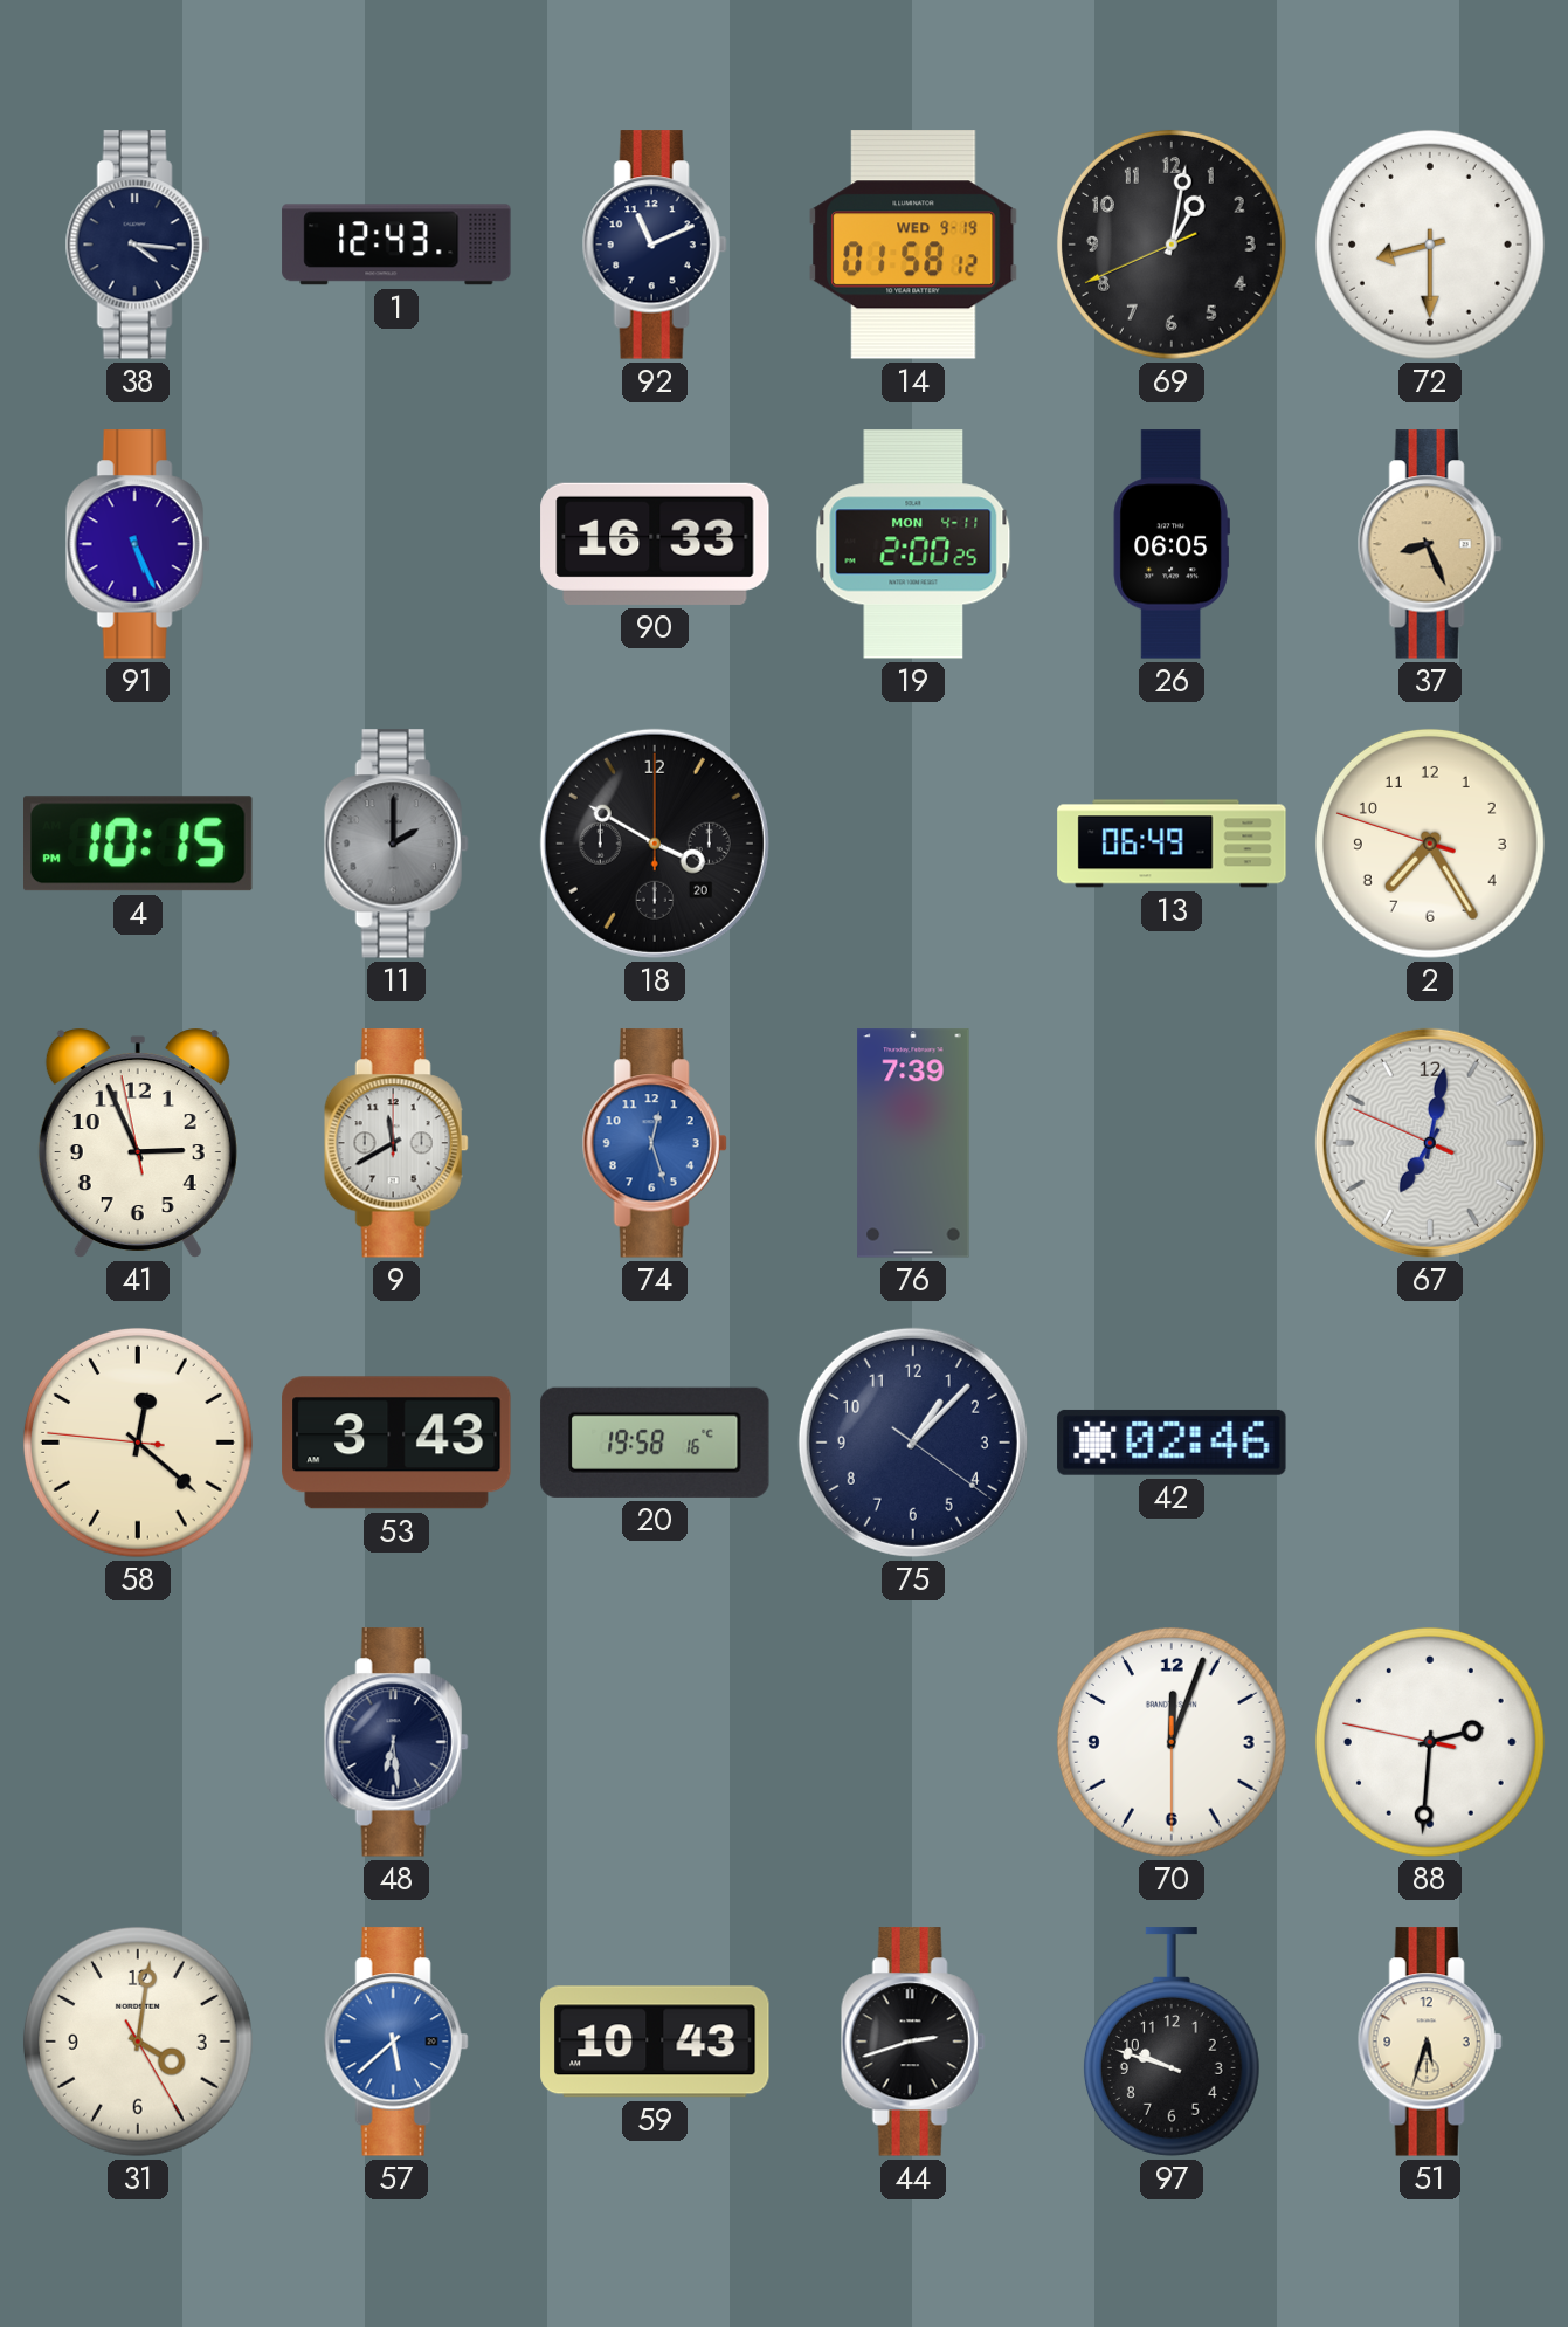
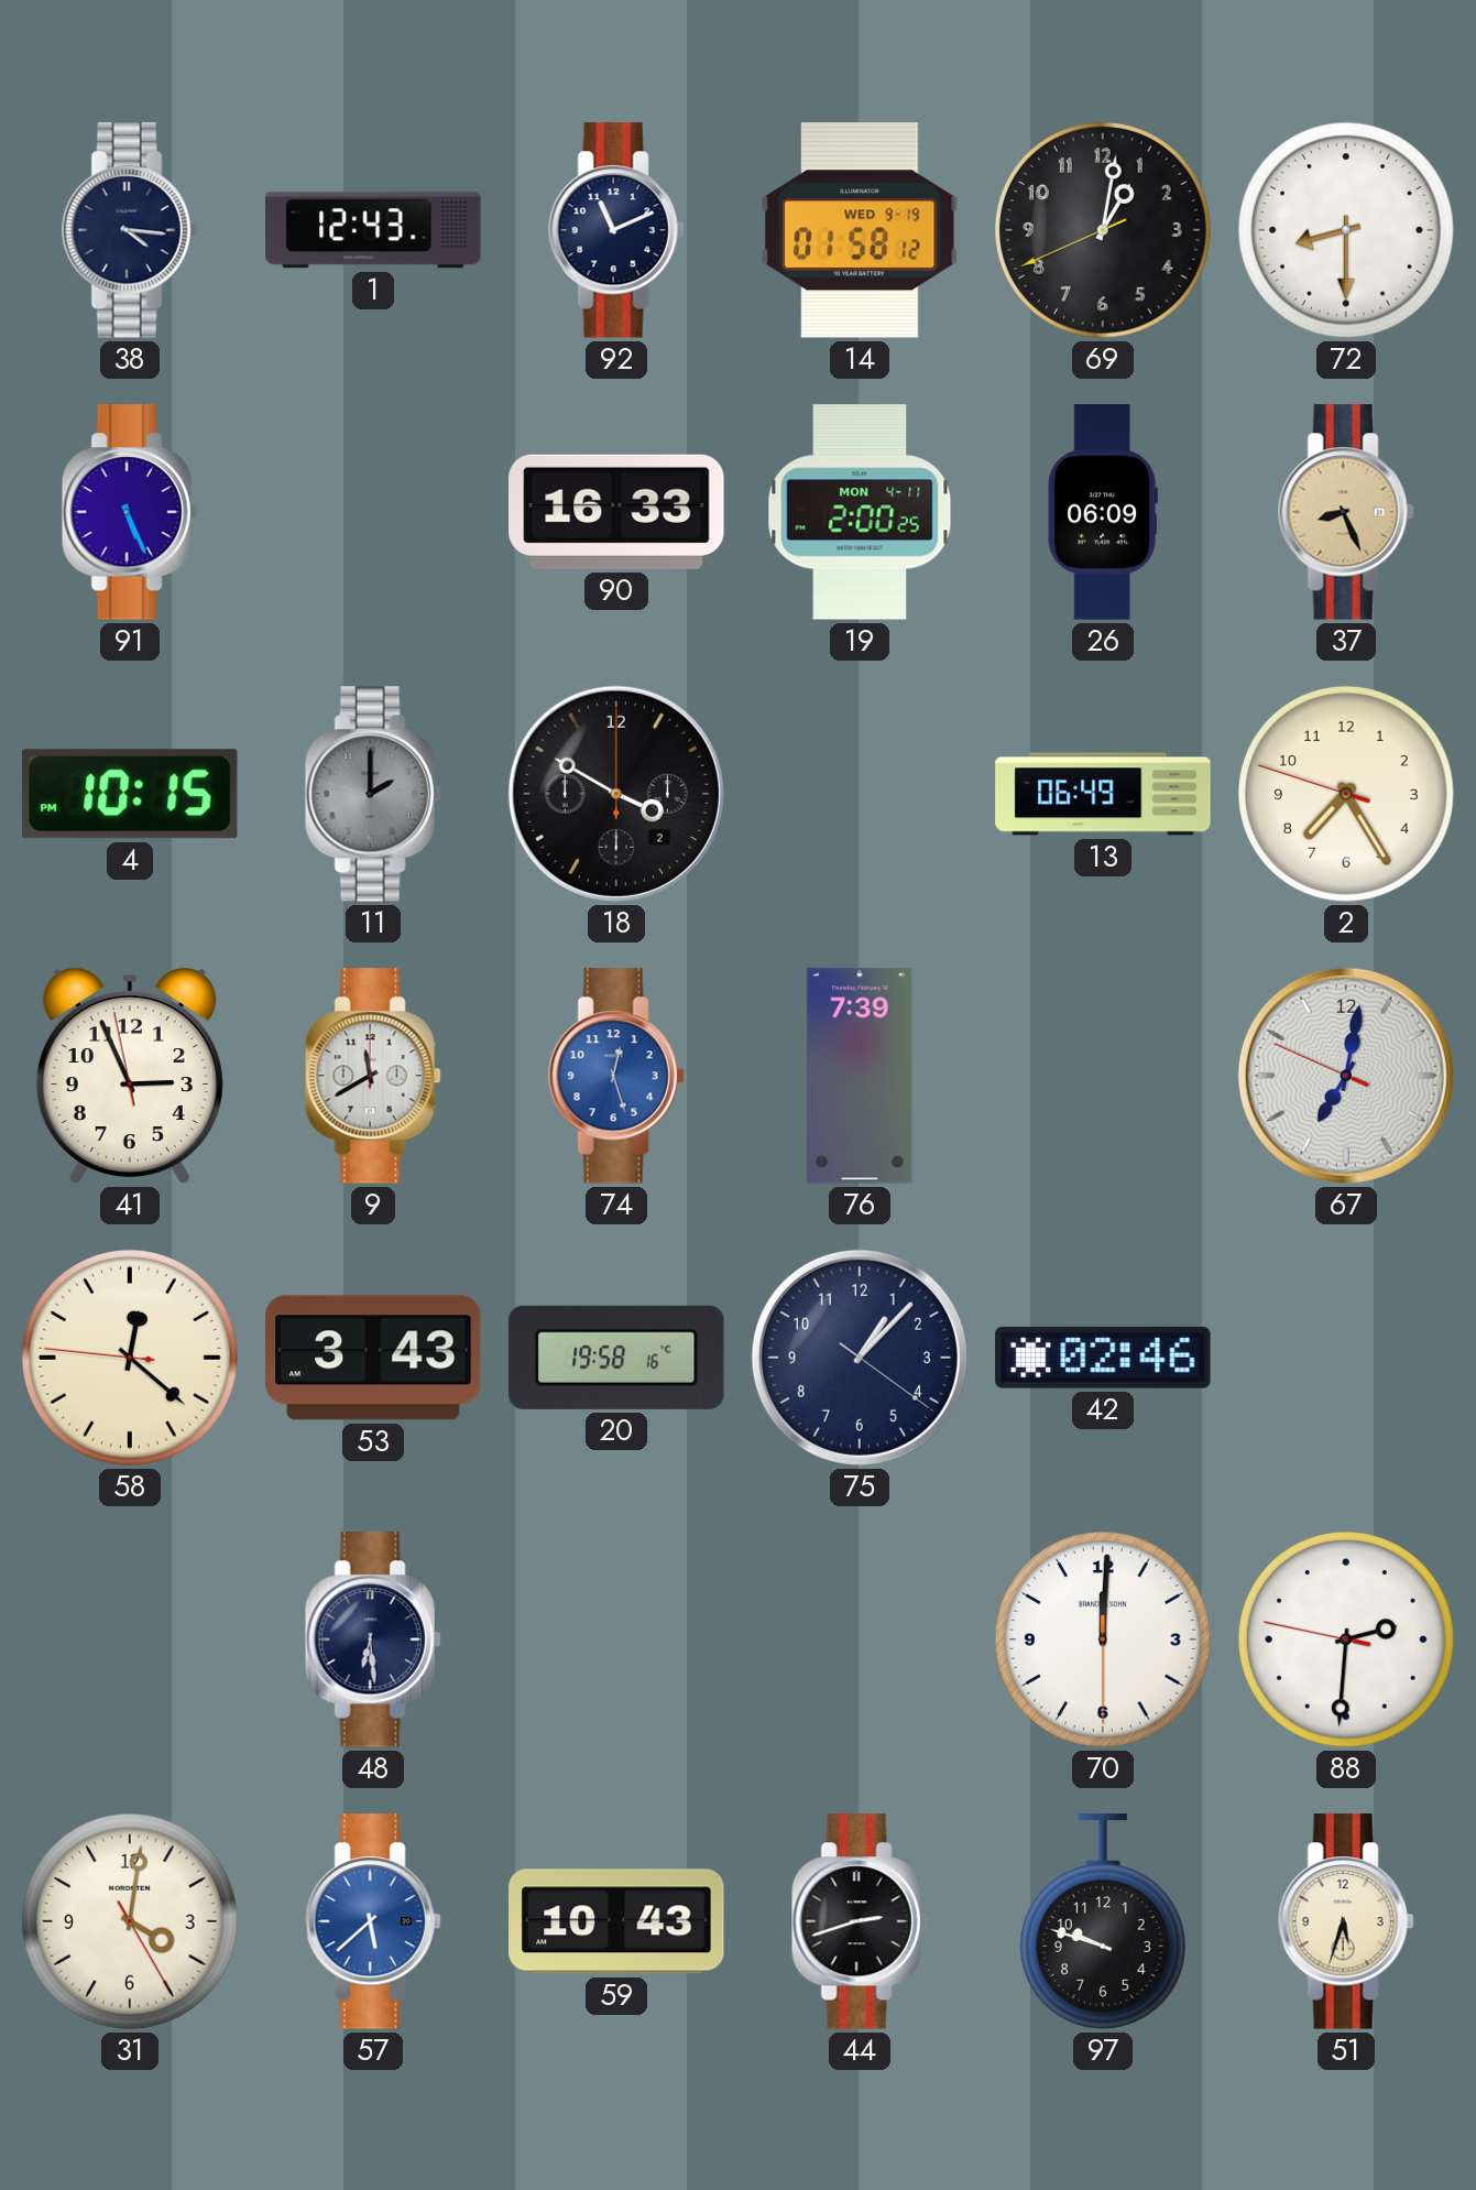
26: 06:05 -> 06:09 (1103, 512)
18 date: 20 -> 2 (616, 794)
70: 12:03 -> 12:00 (1103, 1639)
